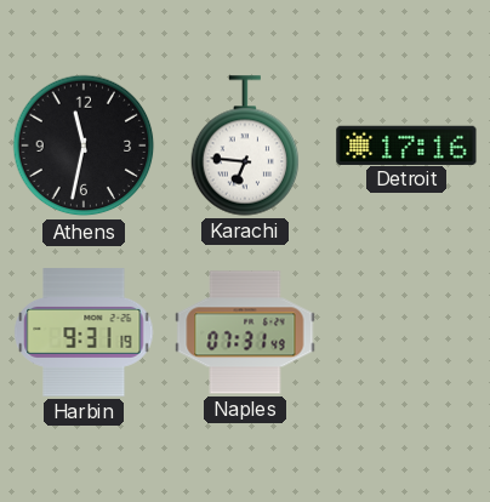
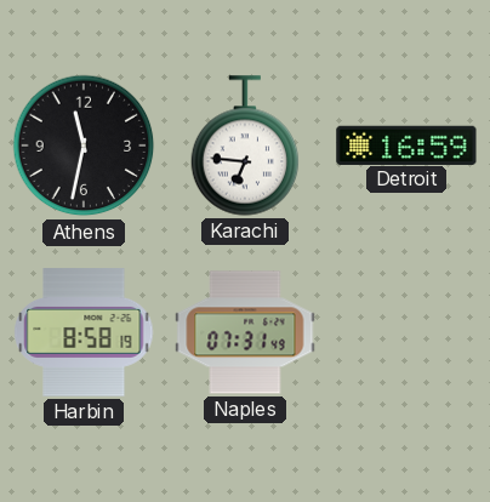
Detroit: 17:16 -> 16:59 (406, 144)
Harbin: 9:31 -> 8:58 (84, 332)
